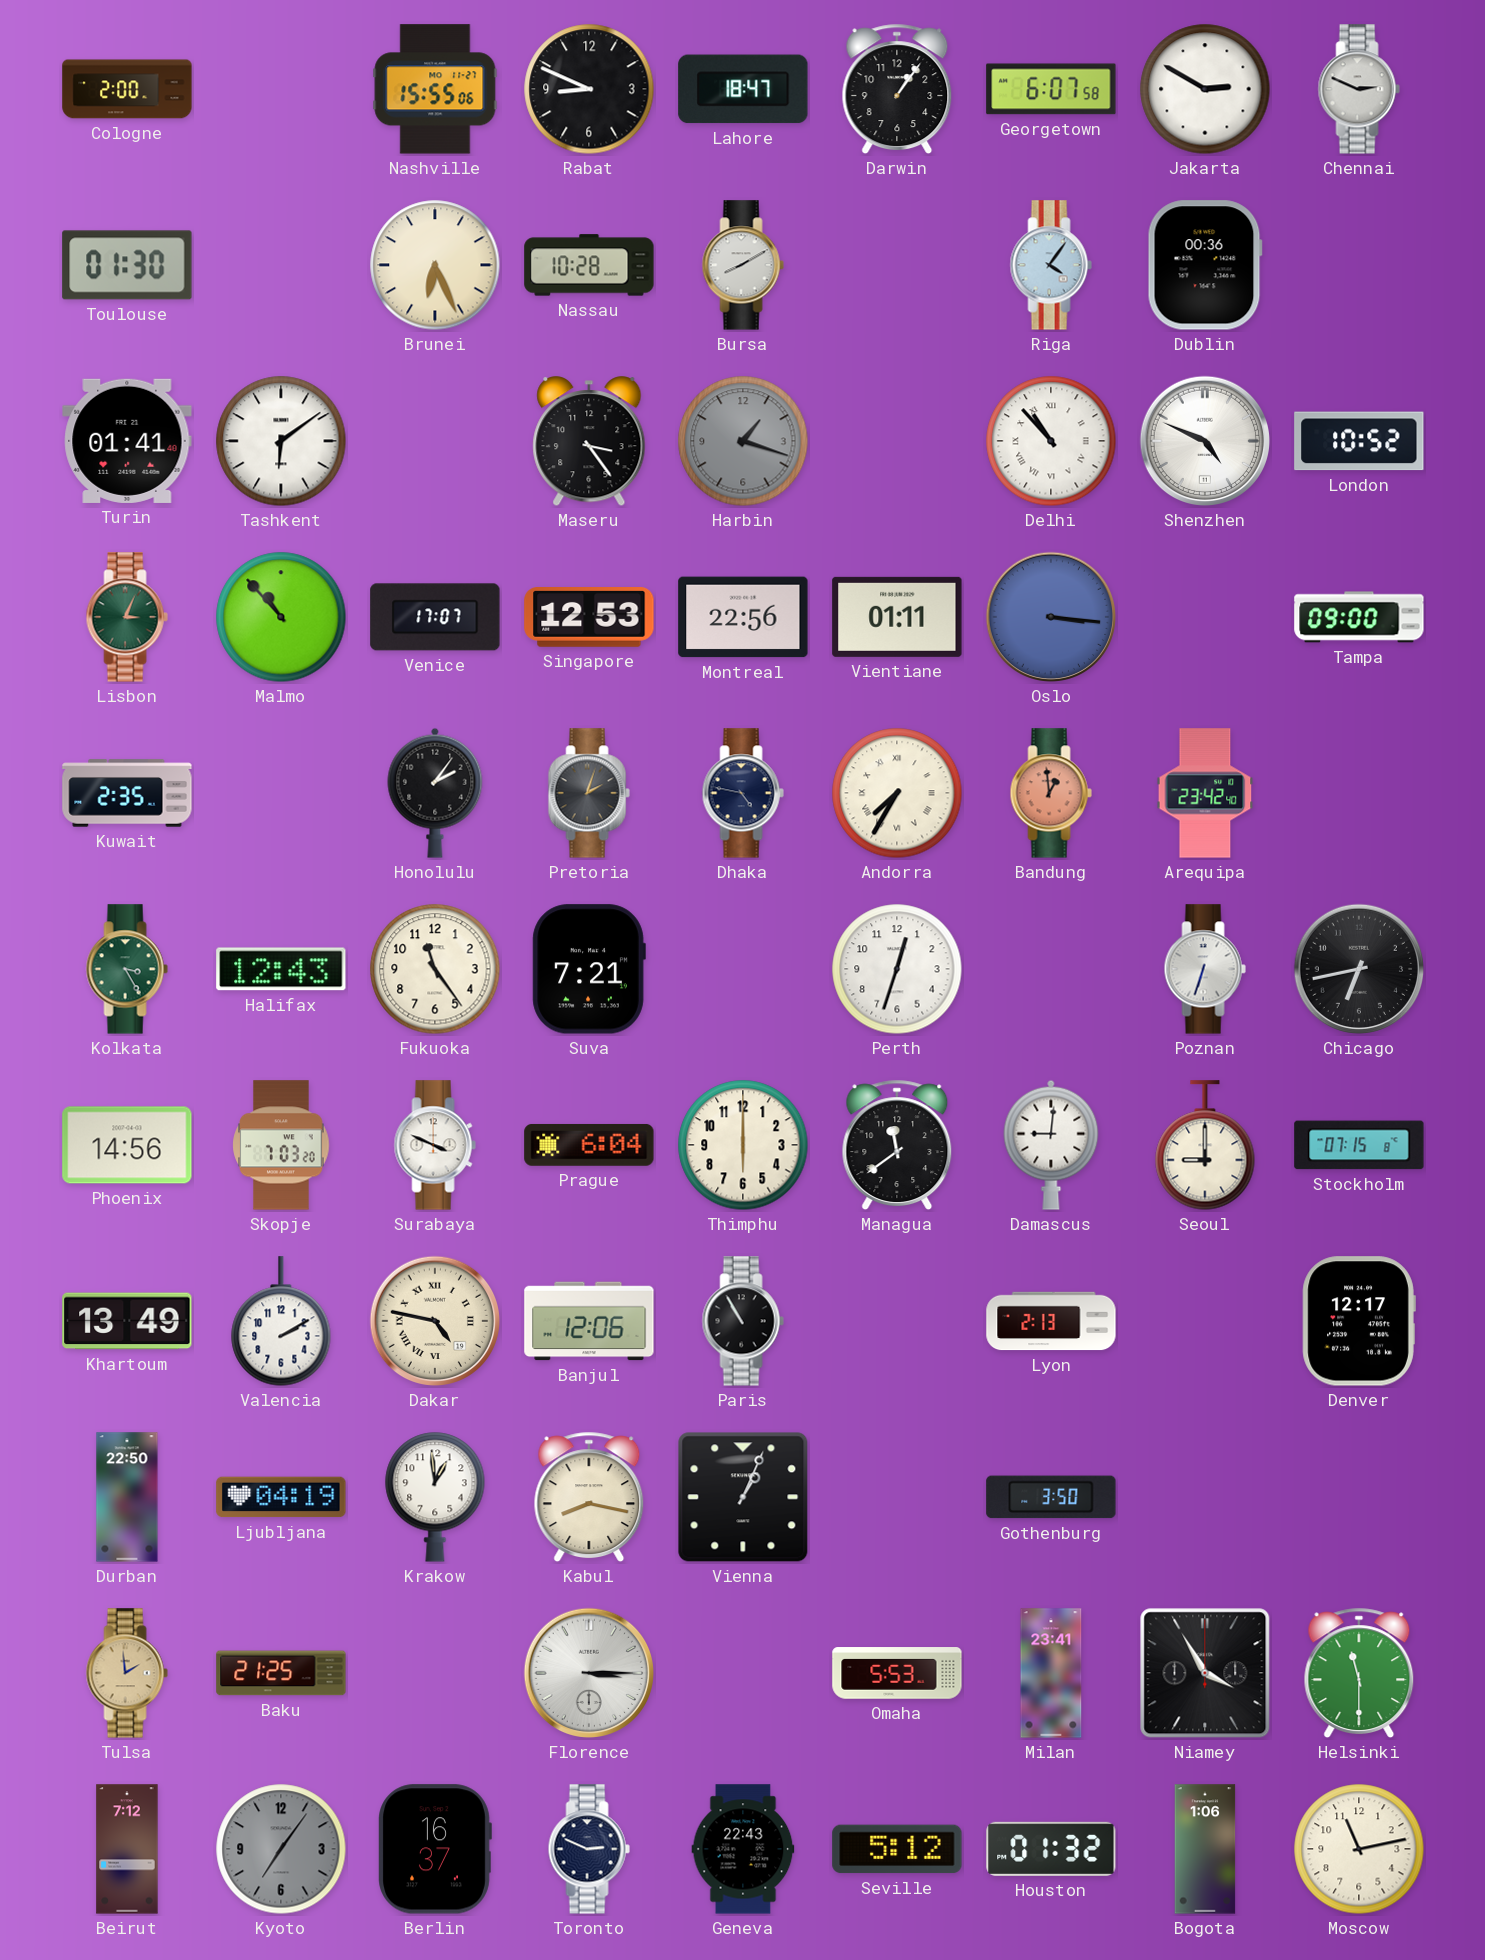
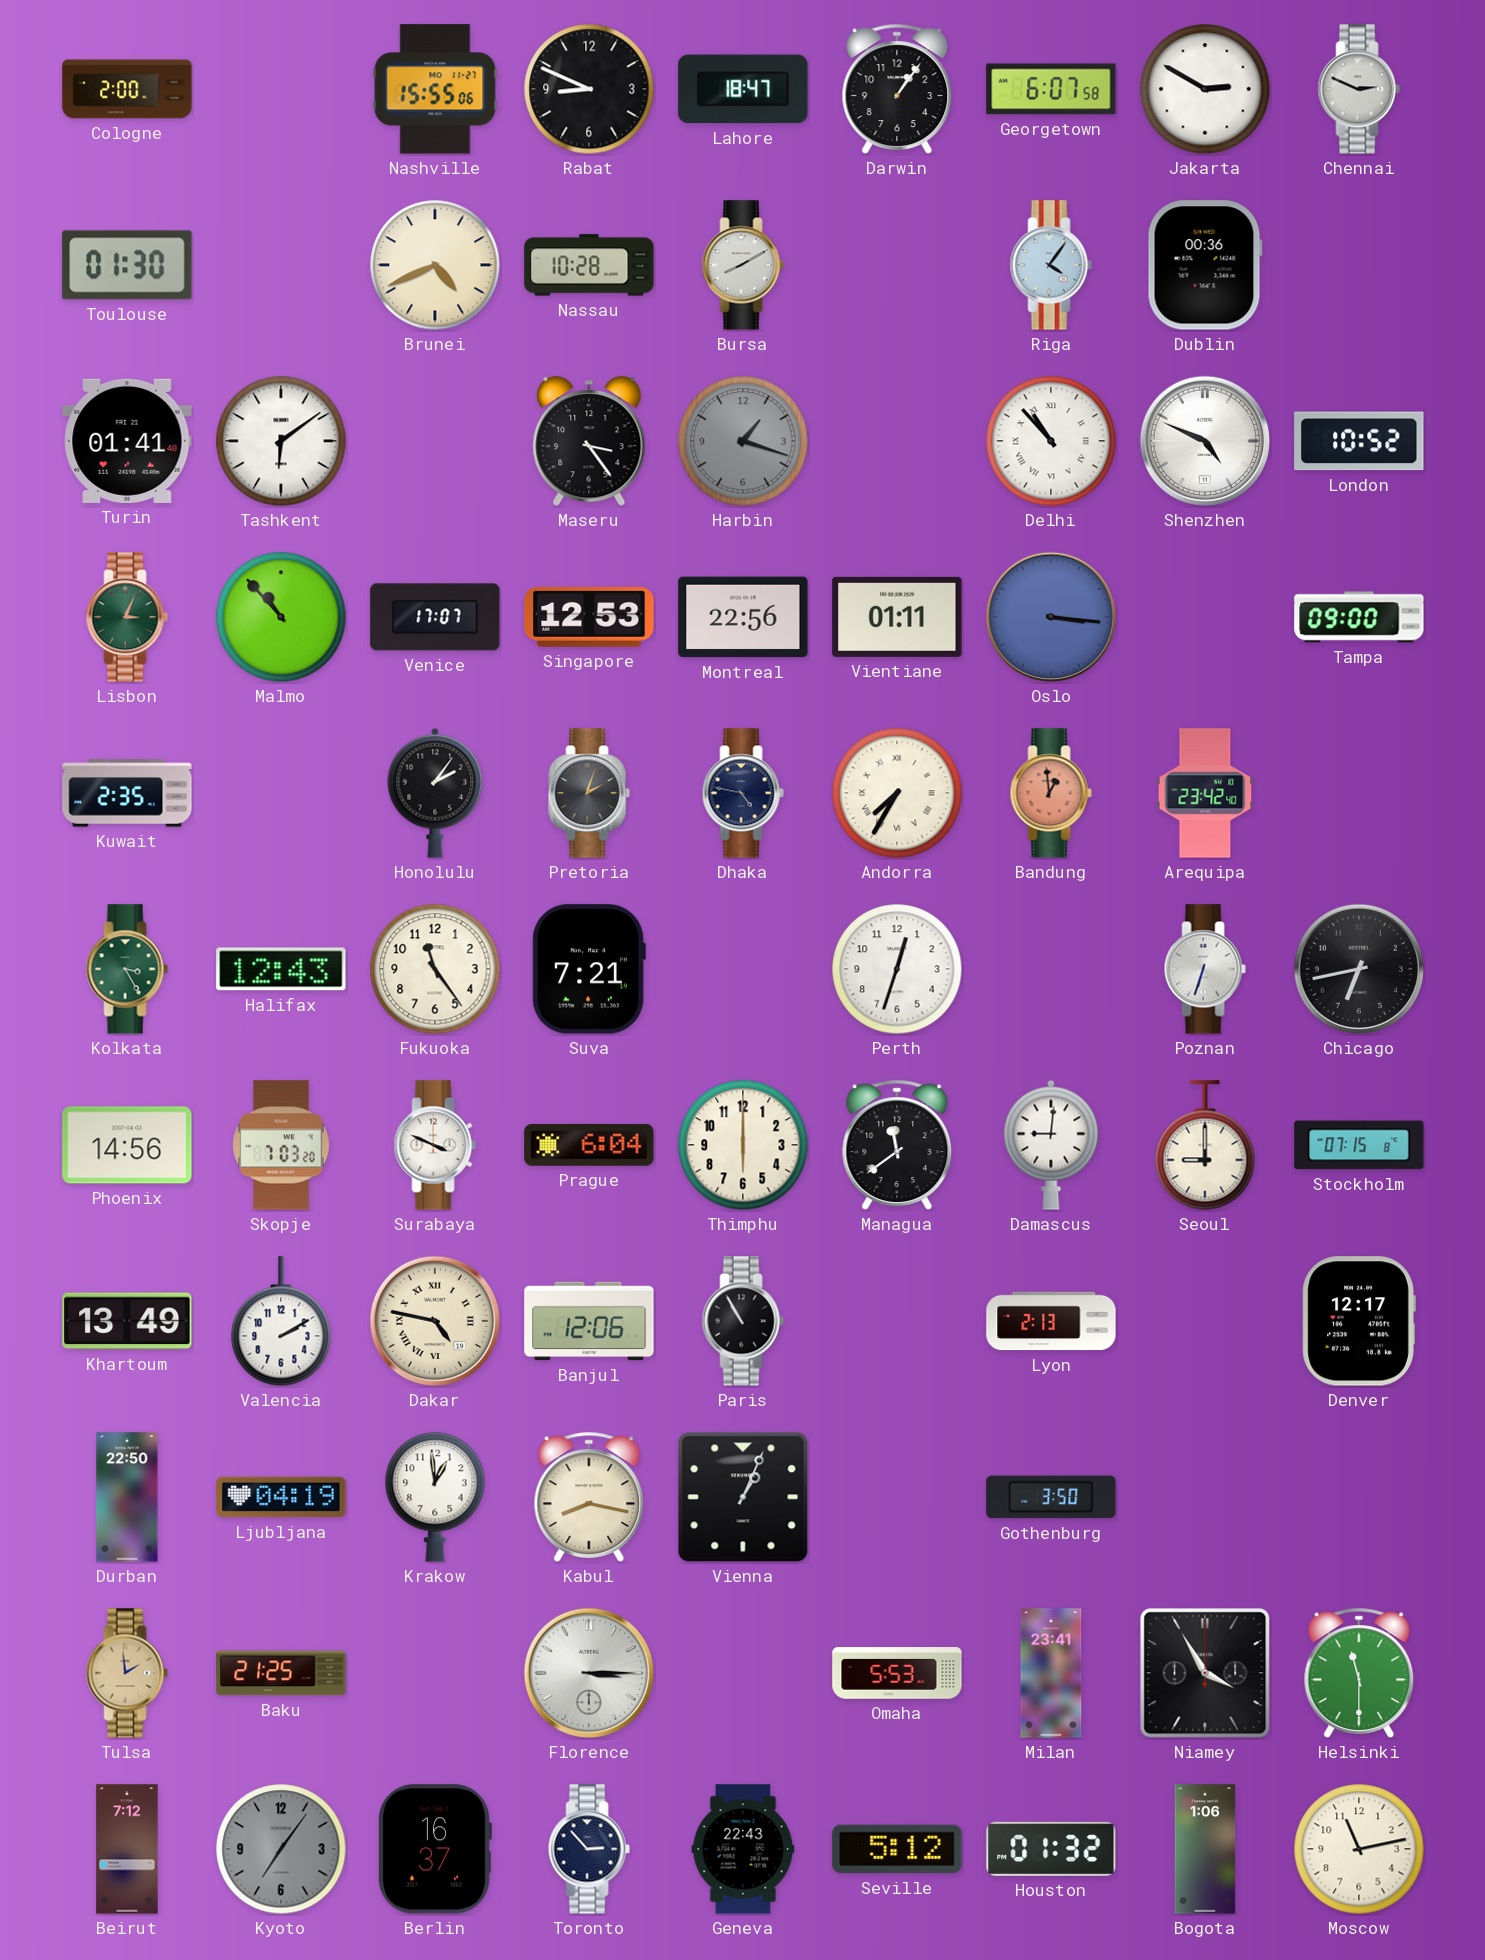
Brunei: 6:26 -> 4:41 (435, 265)
Toronto: 2:49 -> 2:53 (589, 1849)
